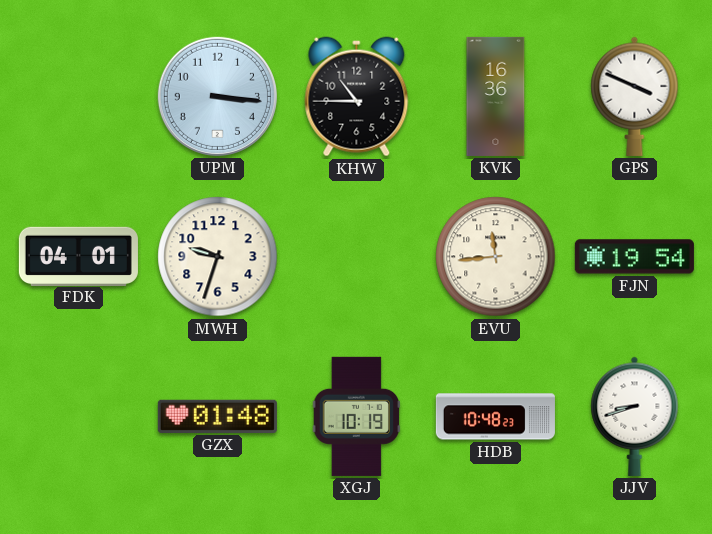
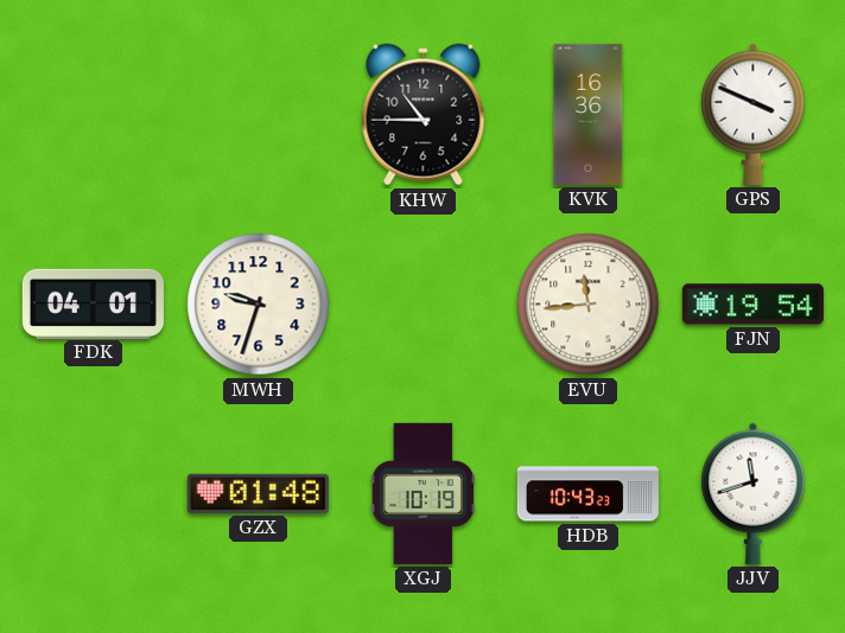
UPM: 3:16 -> none (217, 96)
HDB: 10:48 -> 10:43 (587, 494)
JJV: 8:42 -> 11:42 (754, 493)
